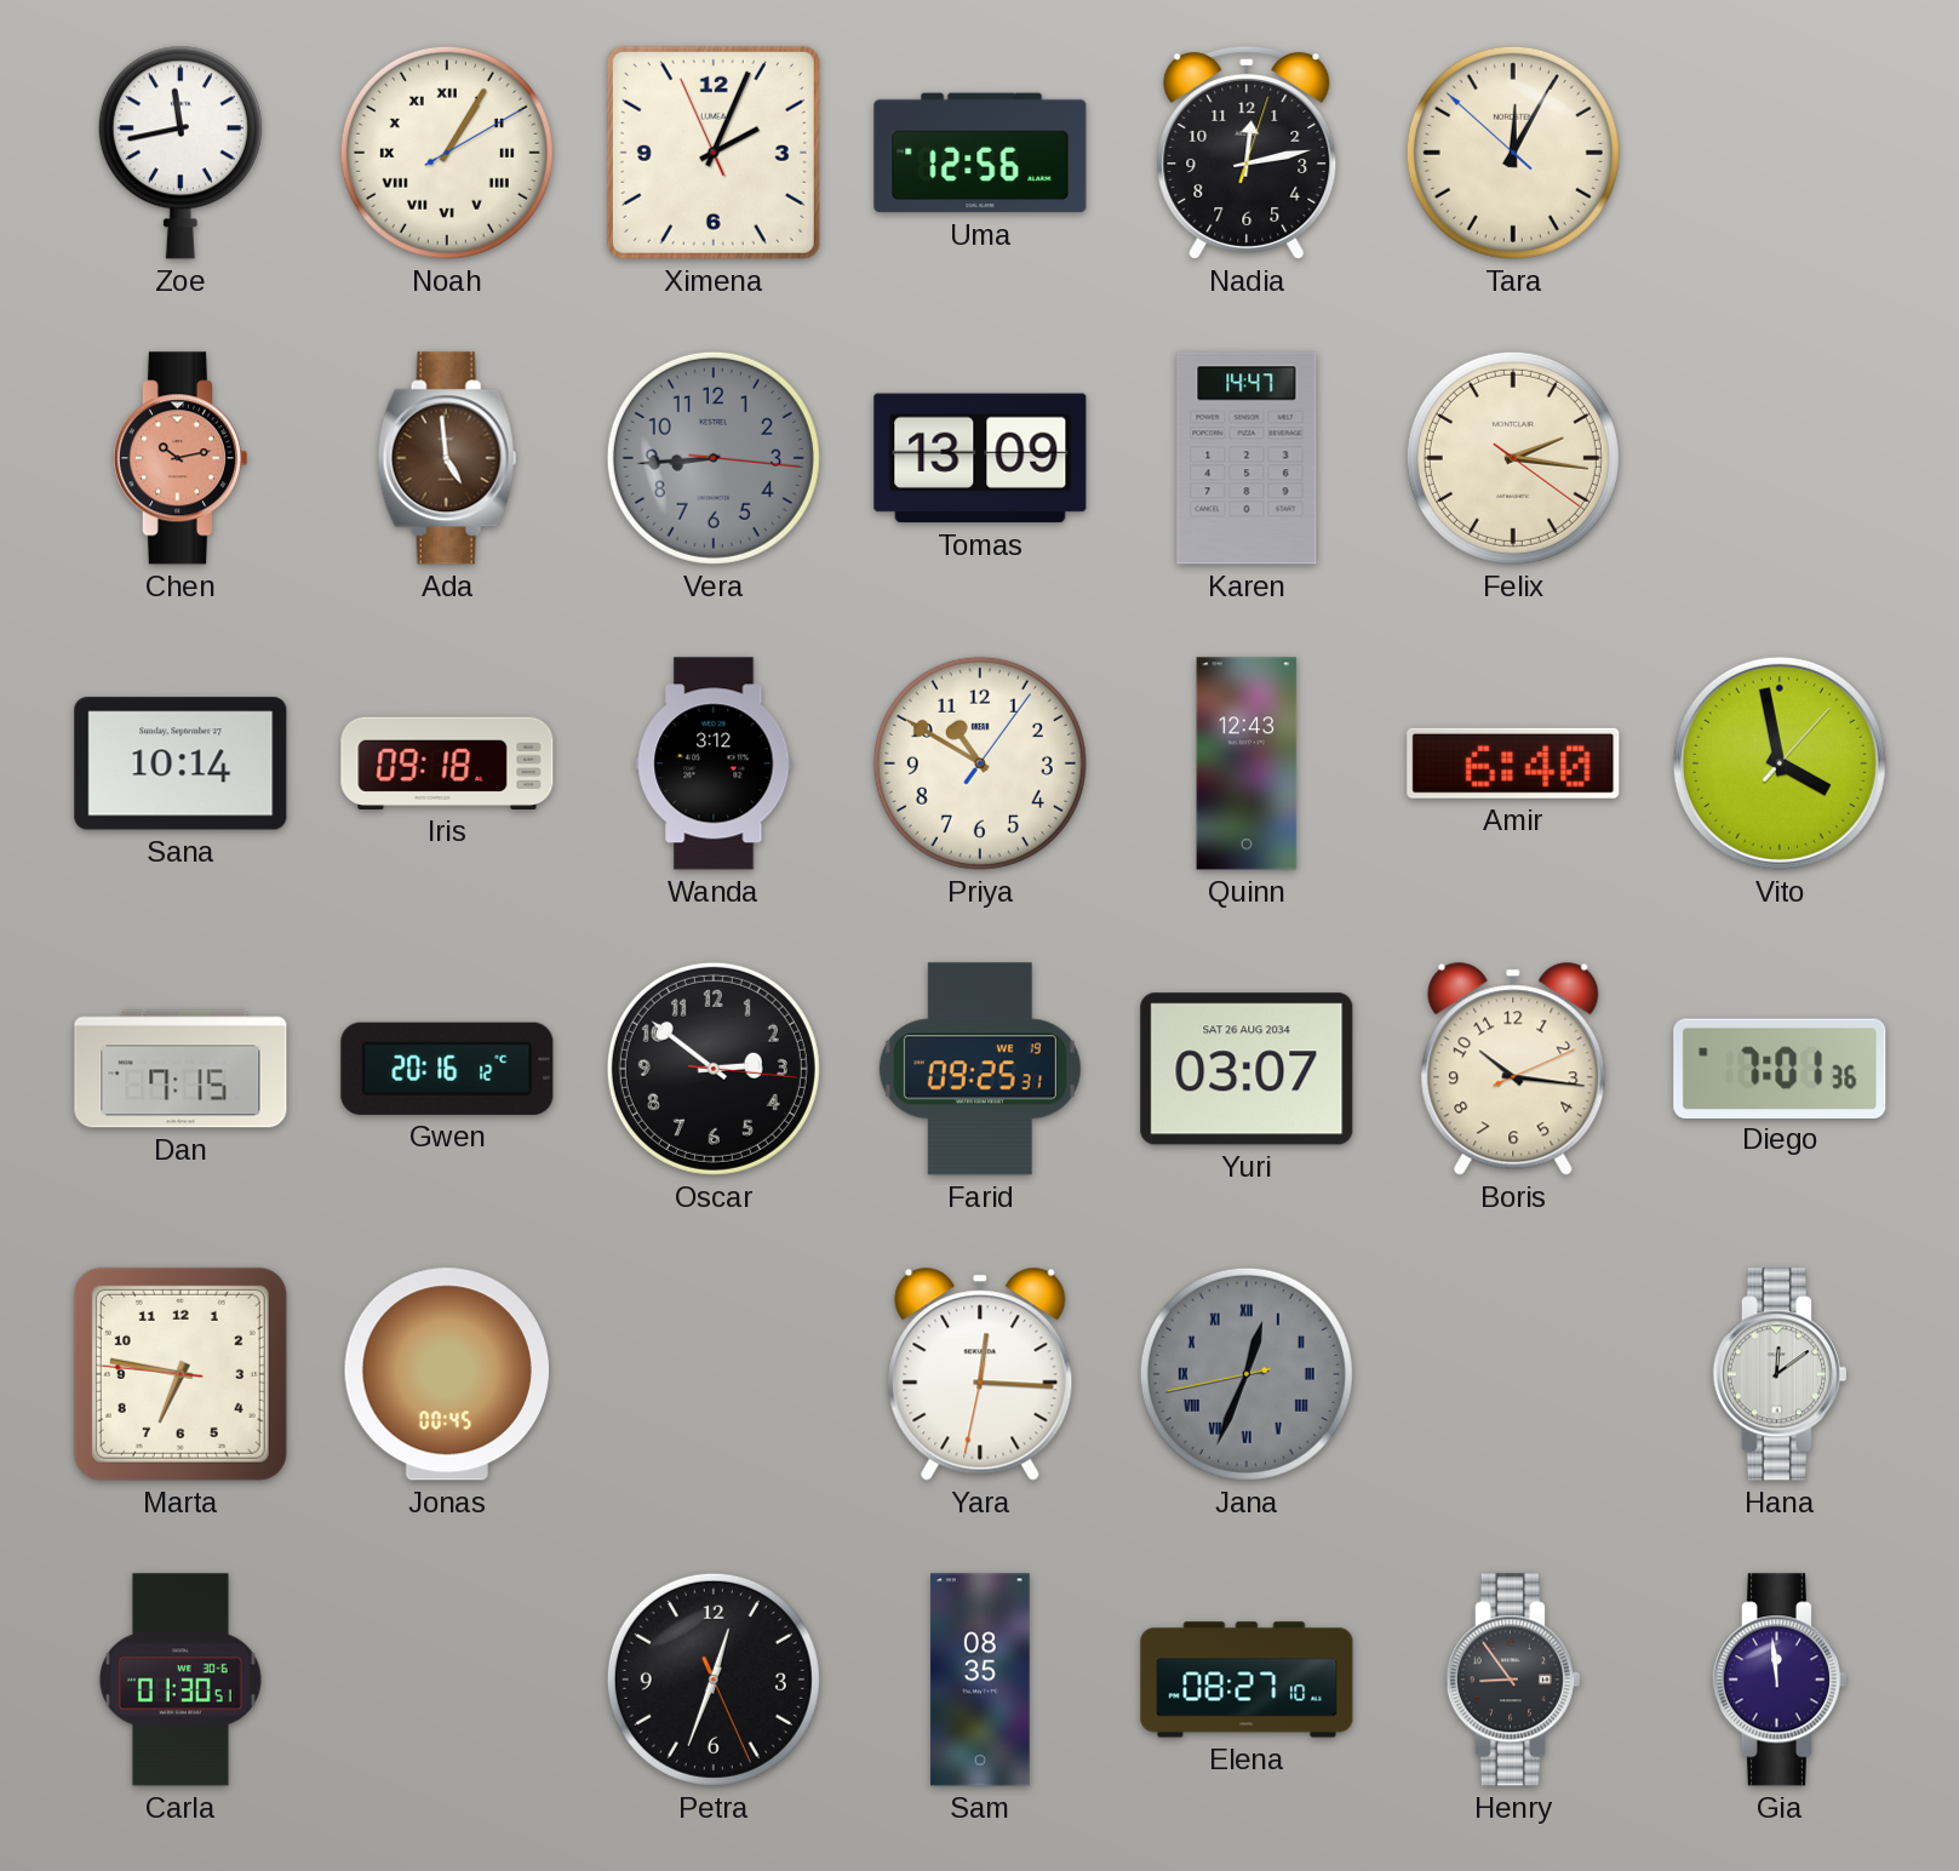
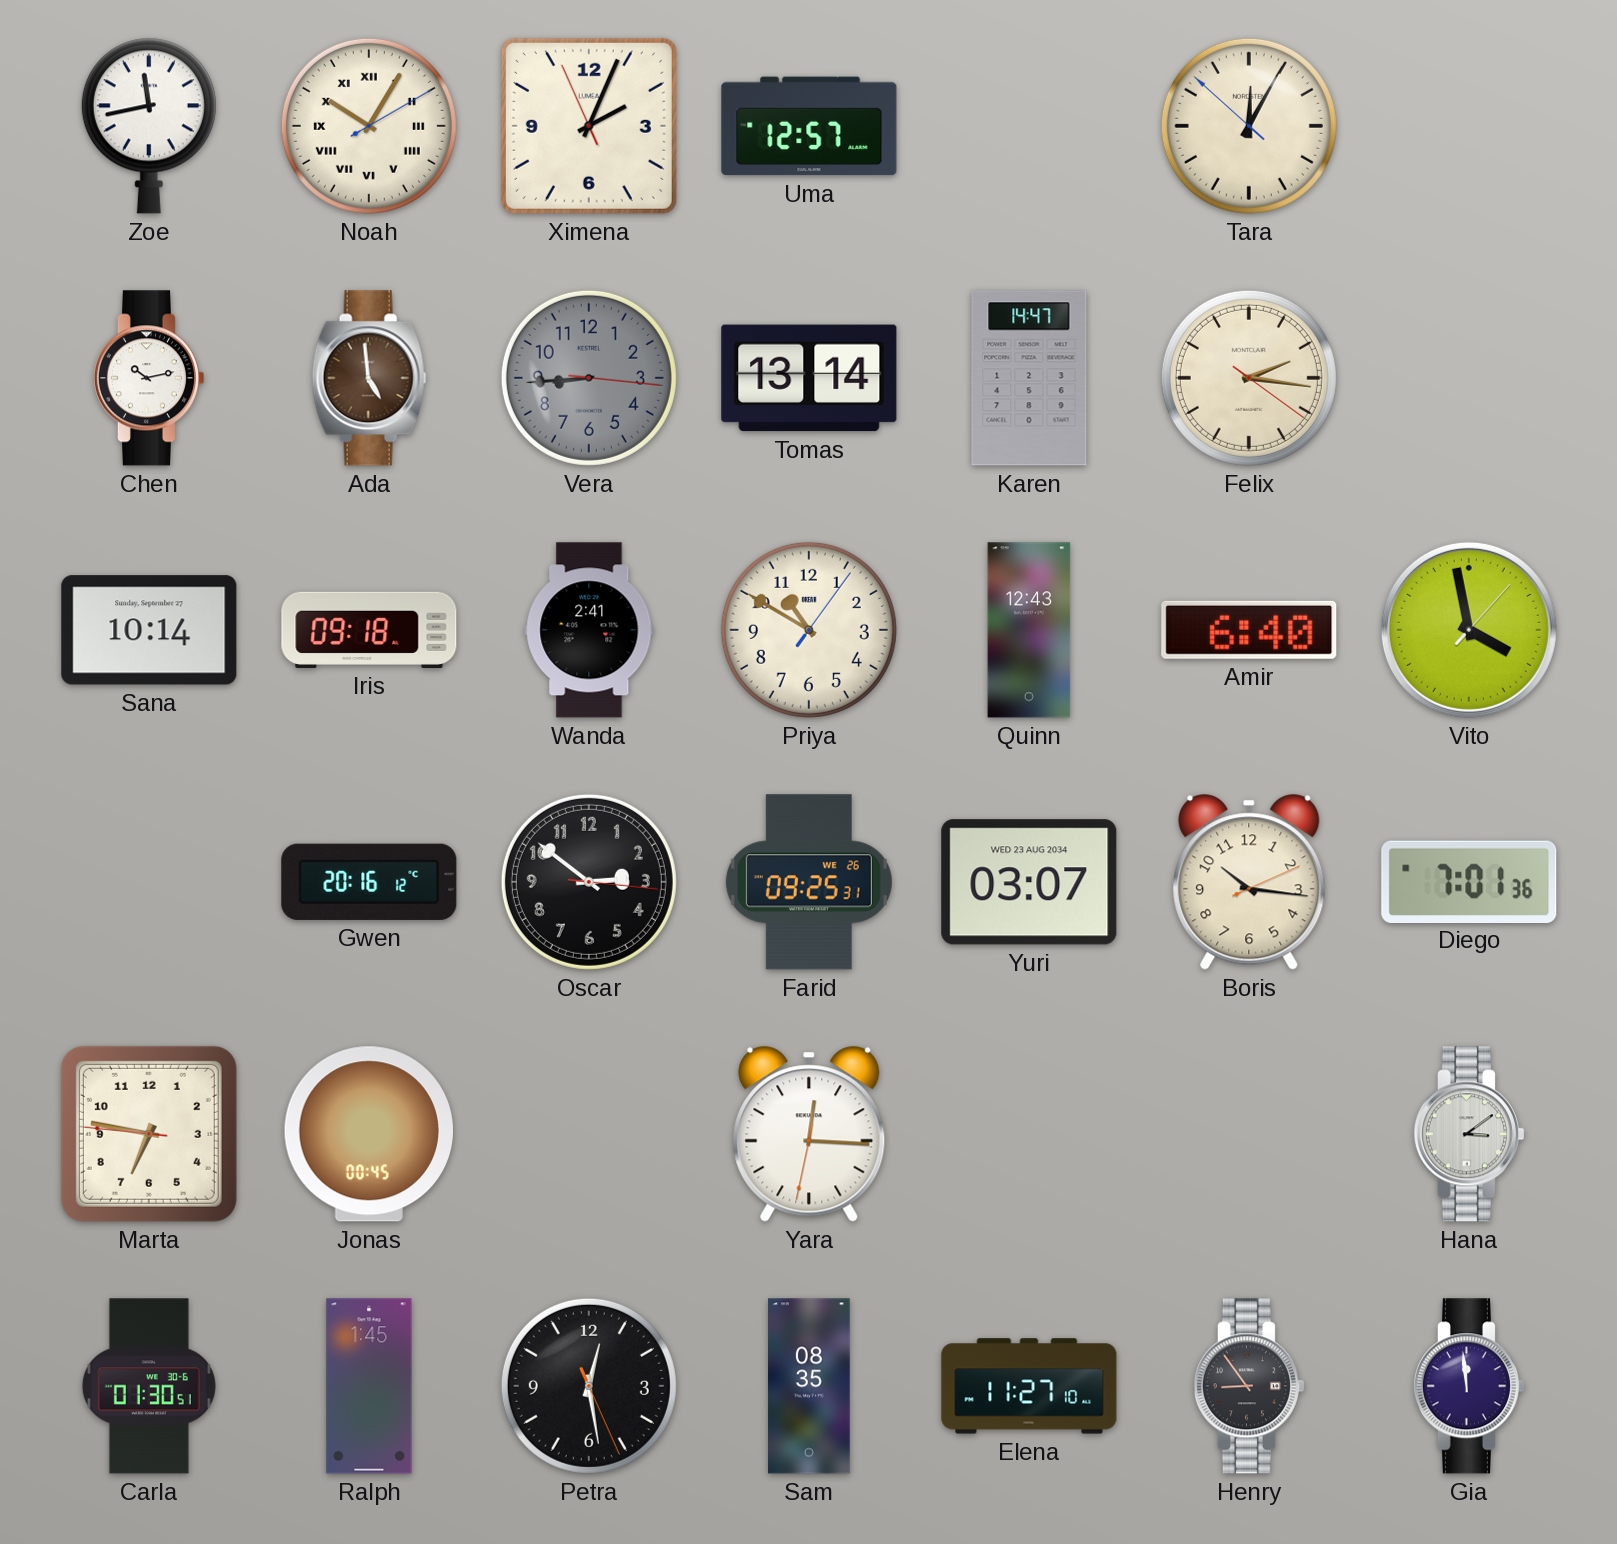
Noah: 1:05 -> 10:05 (369, 126)
Uma: 12:56 -> 12:57 (809, 126)
Nadia: 12:13 -> none (1247, 153)
Chen dial: salmon -> white (148, 378)
Tomas: 13:09 -> 13:14 (809, 378)
Wanda: 3:12 -> 2:41 (589, 630)
Dan: 7:15 -> none (181, 1069)
Farid date: WE 19 -> WE 26 (809, 882)
Yuri date: SAT 26 AUG 2034 -> WED 23 AUG 2034 (1029, 882)
Jana: 12:33 -> none (1247, 1374)
Hana: 12:09 -> 3:09 (1468, 1134)
Ralph: none -> 1:45 (369, 1386)
Petra: 12:33 -> 12:28 (589, 1386)
Elena: 08:27 -> 11:27 (1029, 1386)
